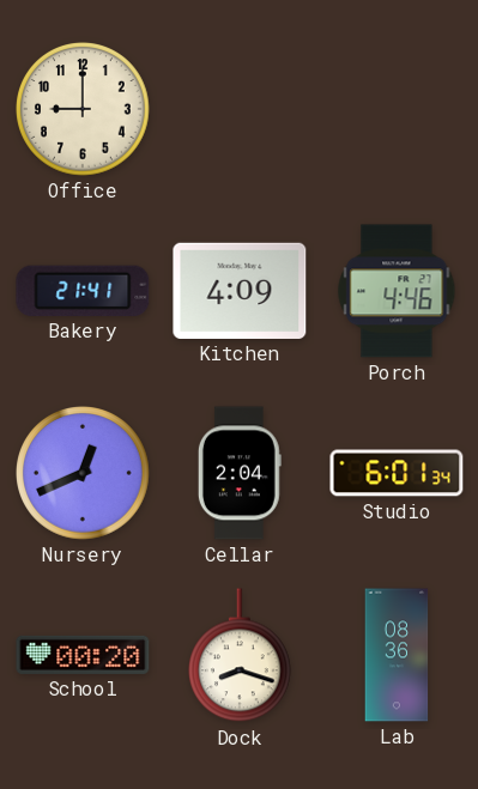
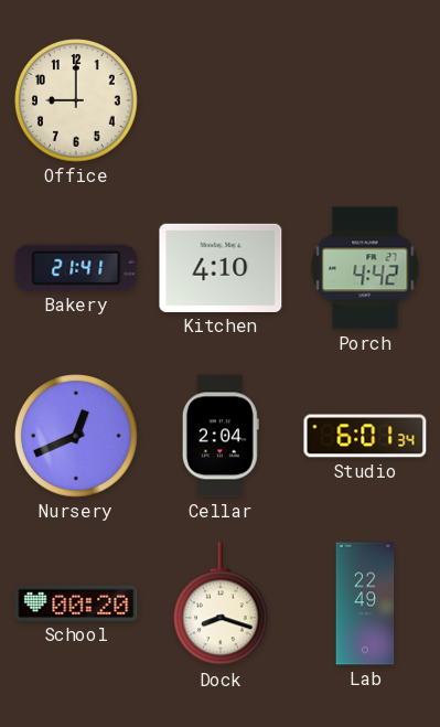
Kitchen: 4:09 -> 4:10 (221, 268)
Porch: 4:46 -> 4:42 (365, 268)
Lab: 08:36 -> 22:49 (365, 603)
